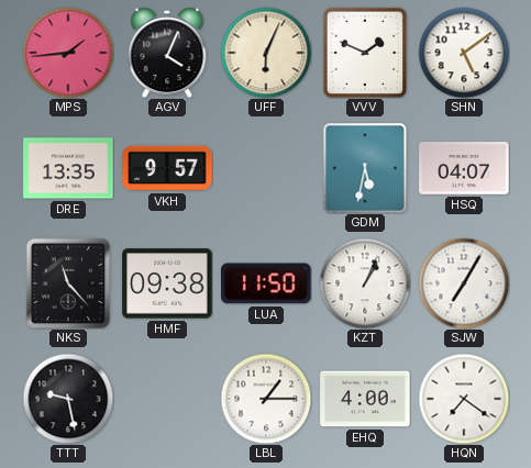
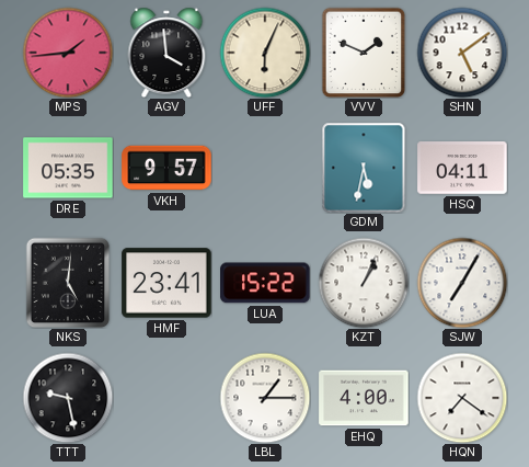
AGV: 4:04 -> 3:59 (166, 53)
DRE: 13:35 -> 05:35 (68, 168)
HSQ: 04:07 -> 04:11 (462, 169)
NKS: 11:23 -> 5:01 (68, 283)
HMF: 09:38 -> 23:41 (166, 283)
LUA: 11:50 -> 15:22 (265, 283)
